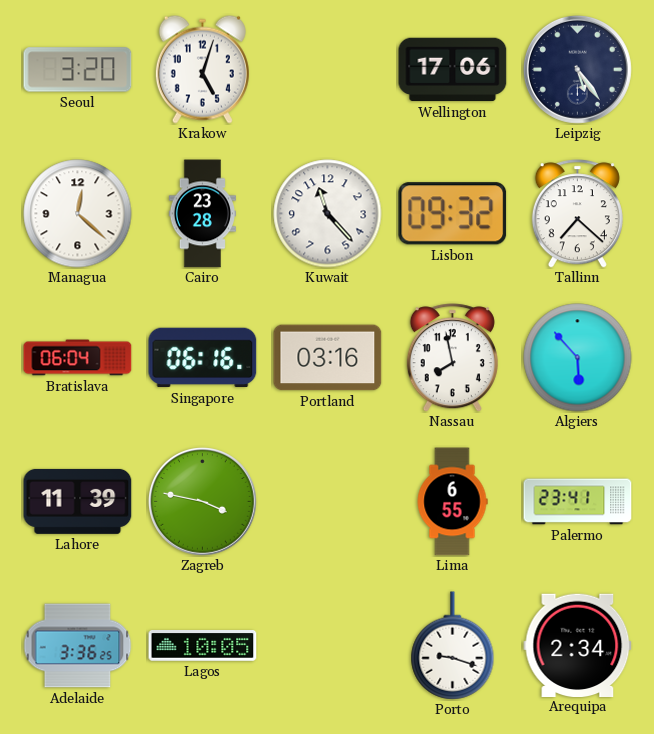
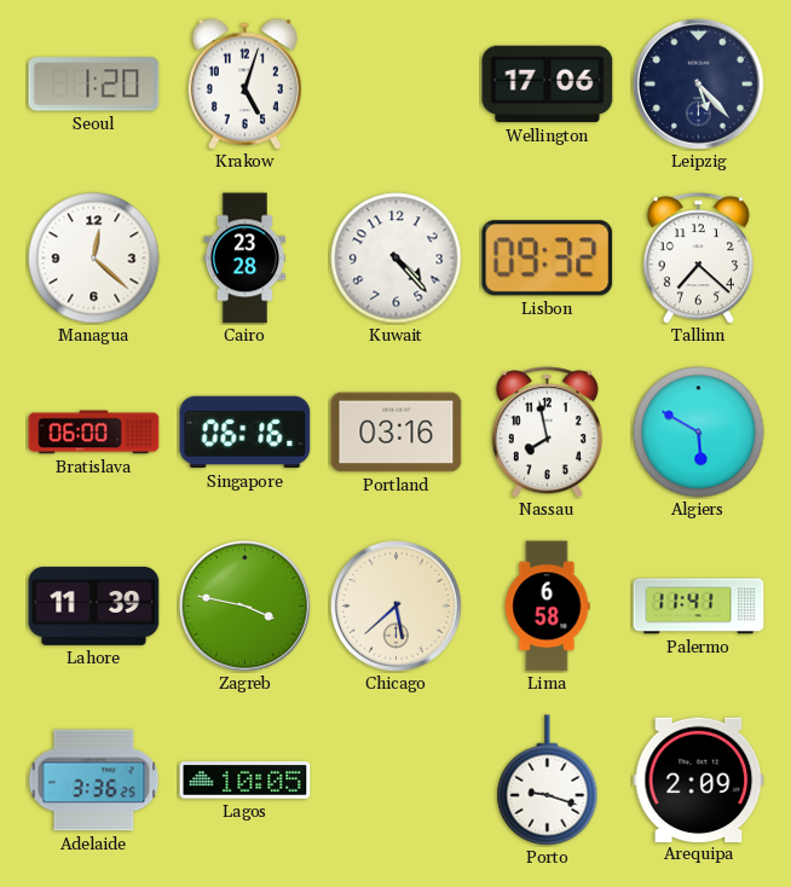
Seoul: 3:20 -> 1:20 (94, 85)
Leipzig: 5:24 -> 5:23 (698, 83)
Kuwait: 11:23 -> 4:23 (397, 259)
Bratislava: 06:04 -> 06:00 (94, 433)
Algiers: 5:53 -> 5:50 (699, 433)
Chicago: none -> 5:38 (395, 605)
Lima: 6:55 -> 6:58 (547, 607)
Palermo: 23:41 -> 11:41 (699, 607)
Arequipa: 2:34 -> 2:09 (699, 779)
